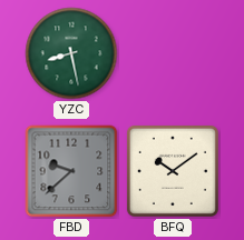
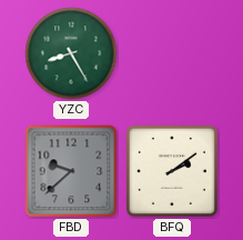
YZC: 8:28 -> 8:25 (71, 53)
BFQ: 10:09 -> 2:09 (172, 171)
